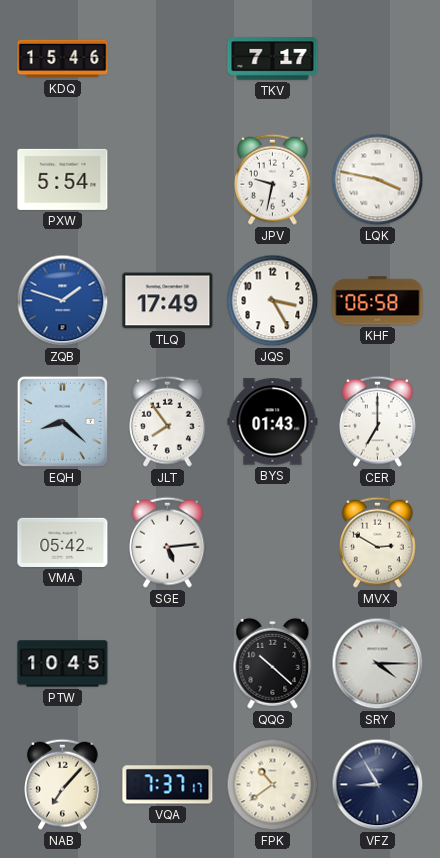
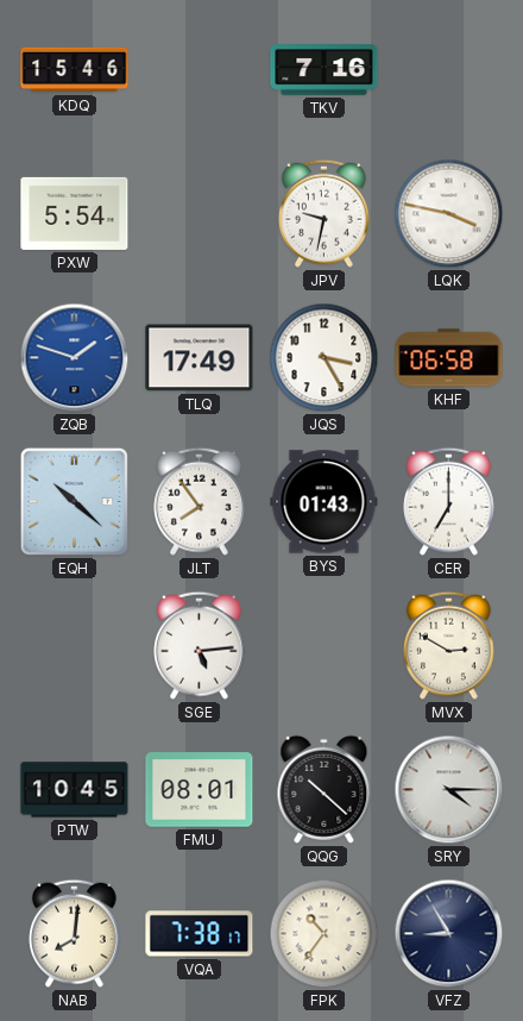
TKV: 7:17 -> 7:16 (324, 70)
EQH: 8:22 -> 10:22 (74, 501)
VMA: 05:42 -> none (63, 542)
FMU: none -> 08:01 (200, 790)
NAB: 7:07 -> 8:01 (75, 933)
VQA: 7:37 -> 7:38 (200, 934)
FPK: 10:39 -> 10:36 (324, 934)
